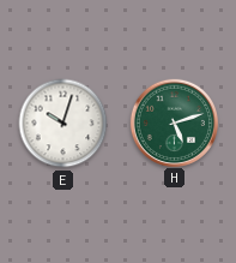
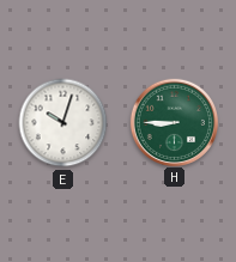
H: 5:12 -> 8:45 (174, 122)
